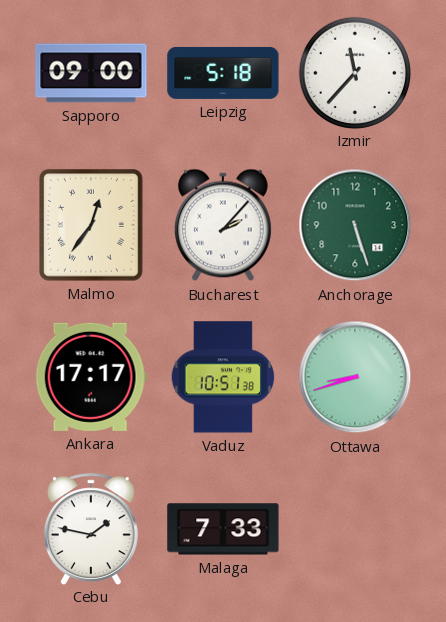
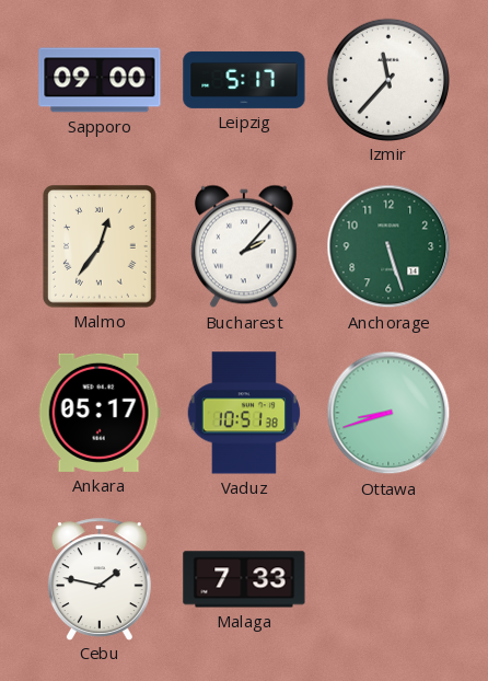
Leipzig: 5:18 -> 5:17 (244, 80)
Ankara: 17:17 -> 05:17 (100, 413)
